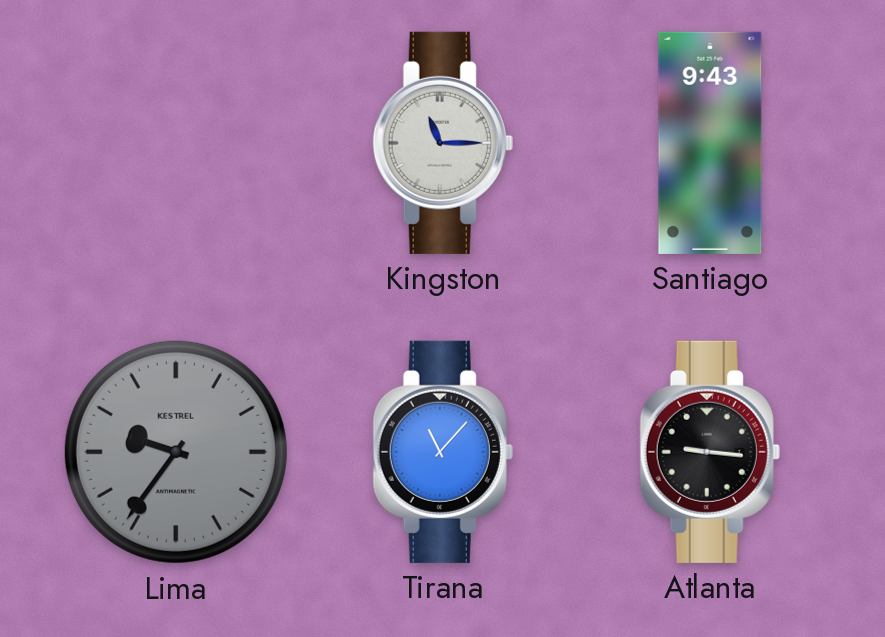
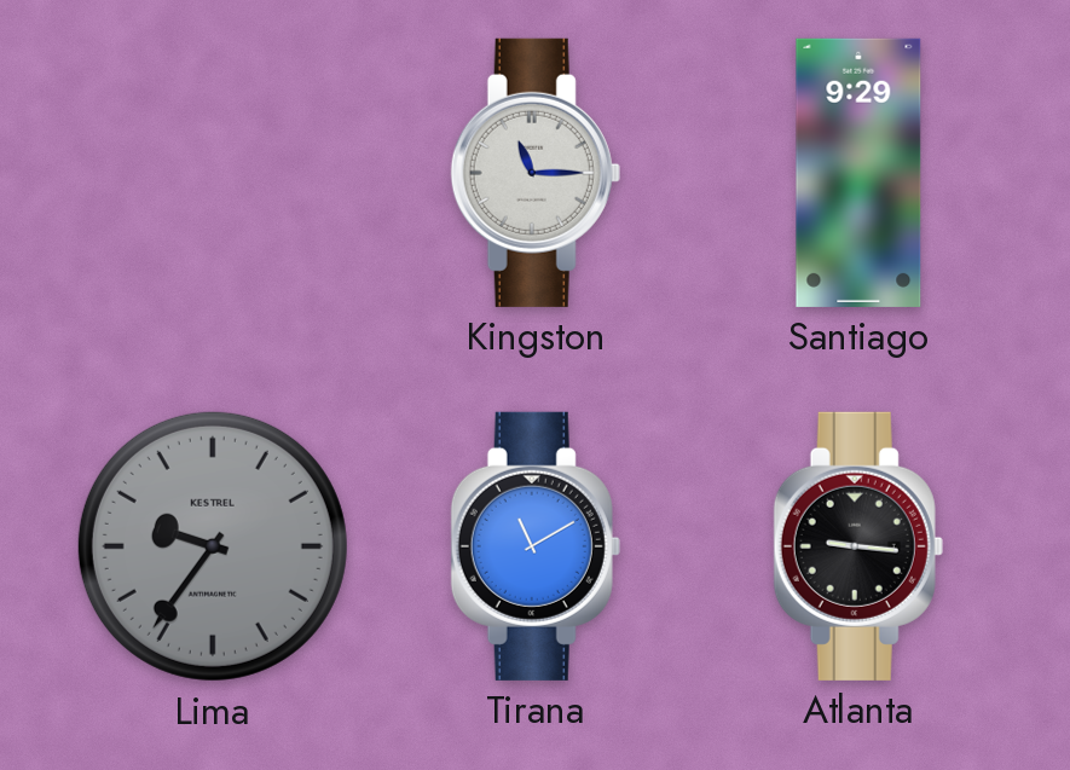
Santiago: 9:43 -> 9:29 (858, 173)
Tirana: 11:07 -> 11:10 (536, 546)
